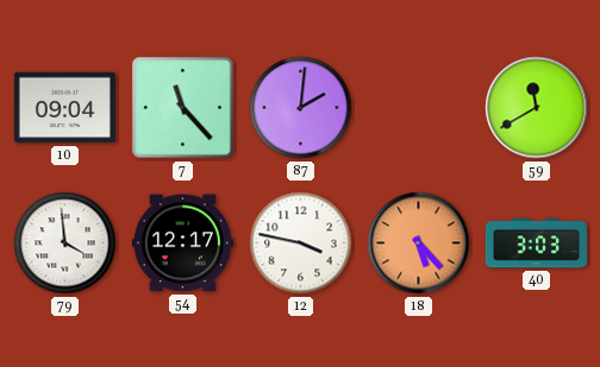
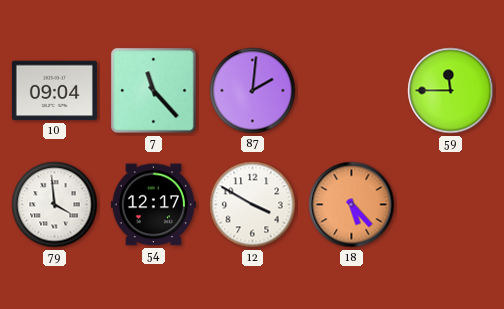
59: 11:40 -> 11:45 (451, 91)
12: 3:47 -> 3:50 (253, 205)
40: 3:03 -> none (536, 243)
